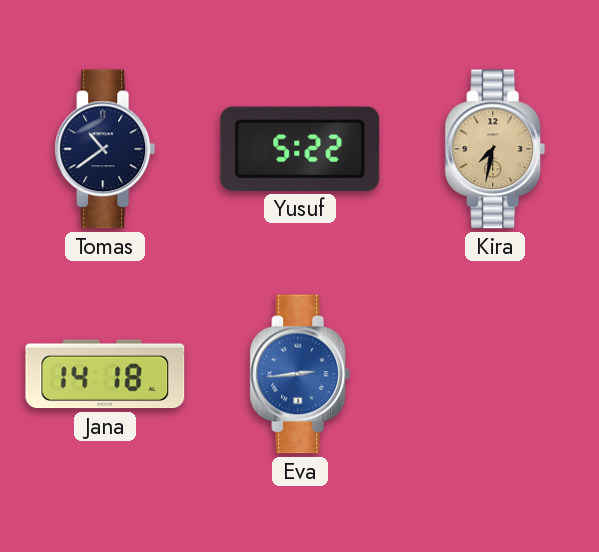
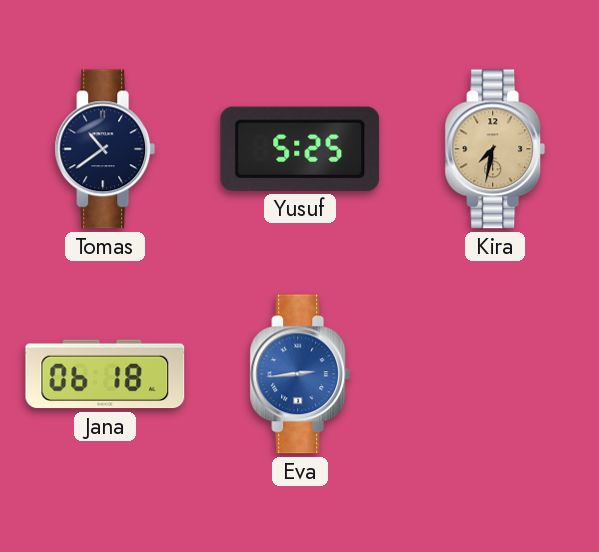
Yusuf: 5:22 -> 5:25 (300, 149)
Jana: 14:18 -> 06:18 (105, 374)
